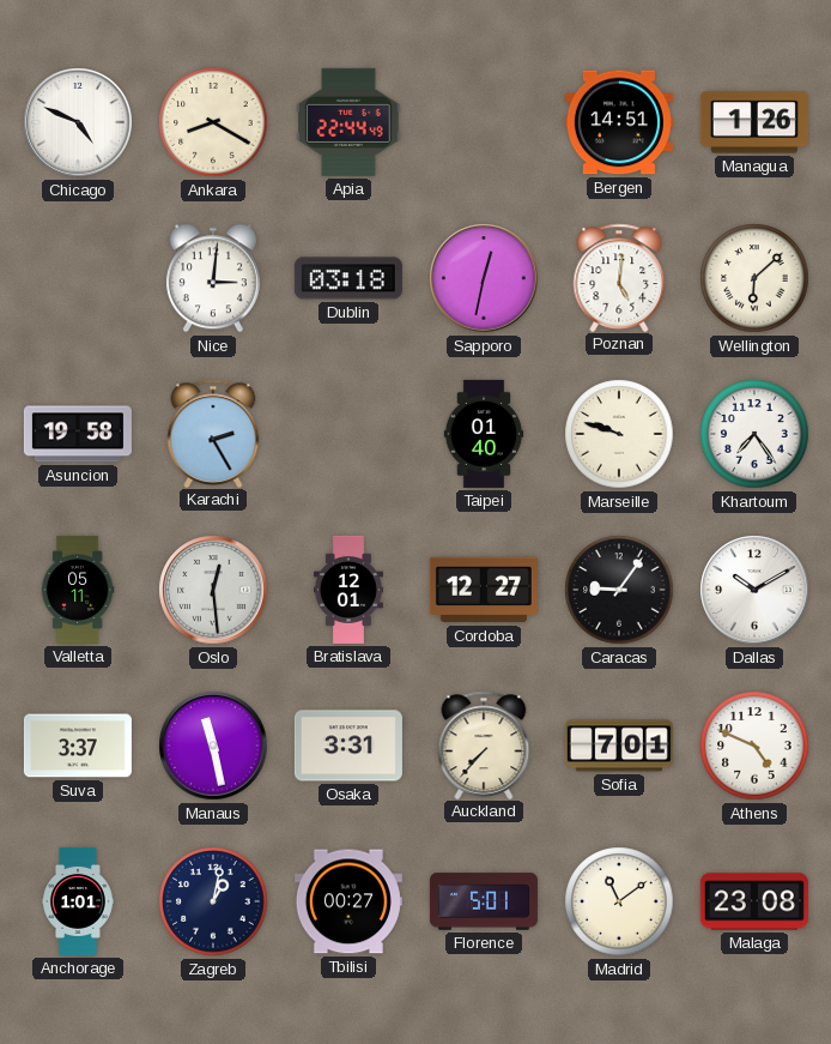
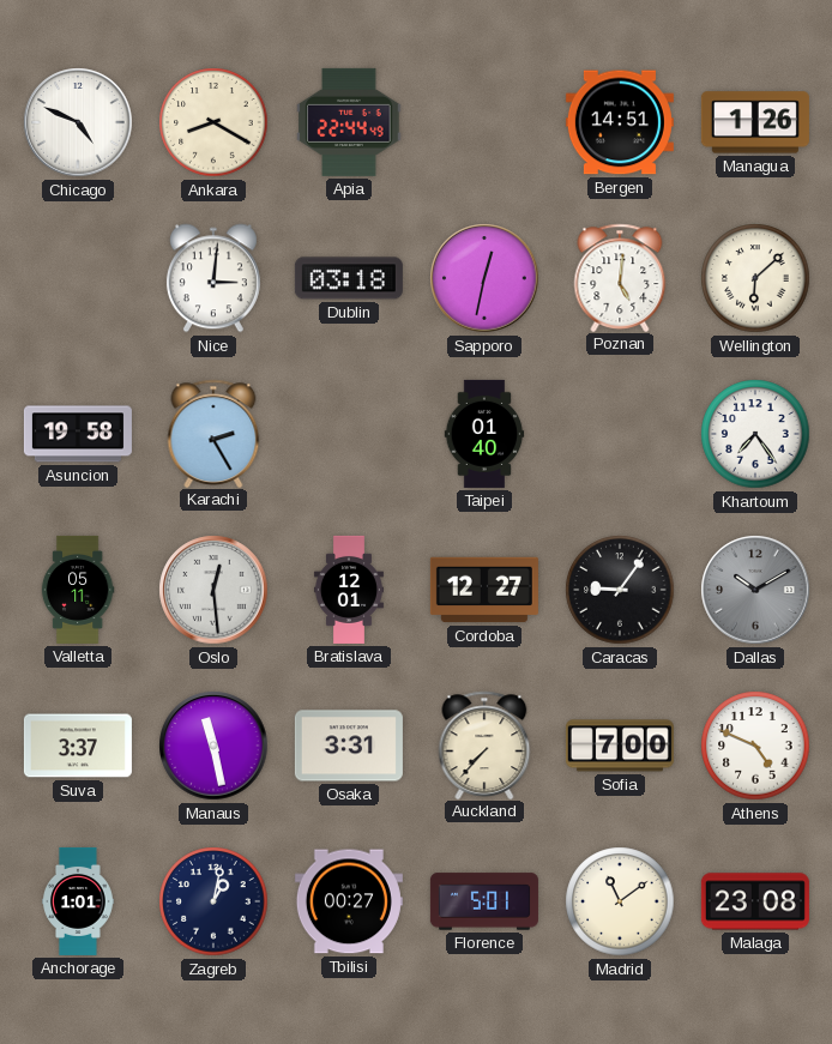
Marseille: 9:48 -> none (619, 434)
Dallas dial: white -> grey (755, 590)
Sofia: 7:01 -> 7:00 (620, 746)
